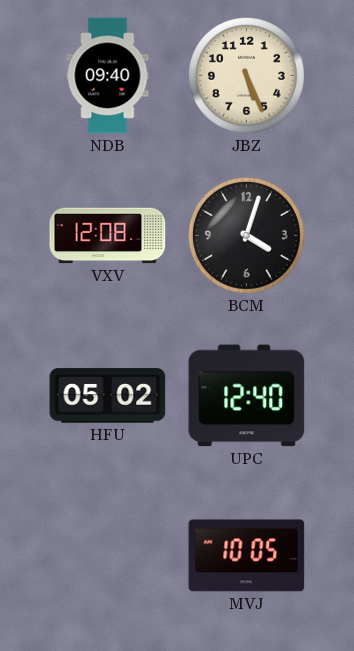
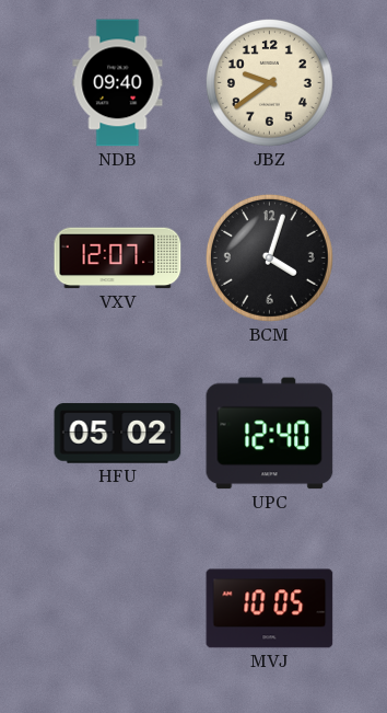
JBZ: 5:26 -> 9:39 (269, 82)
VXV: 12:08 -> 12:07 (118, 258)
